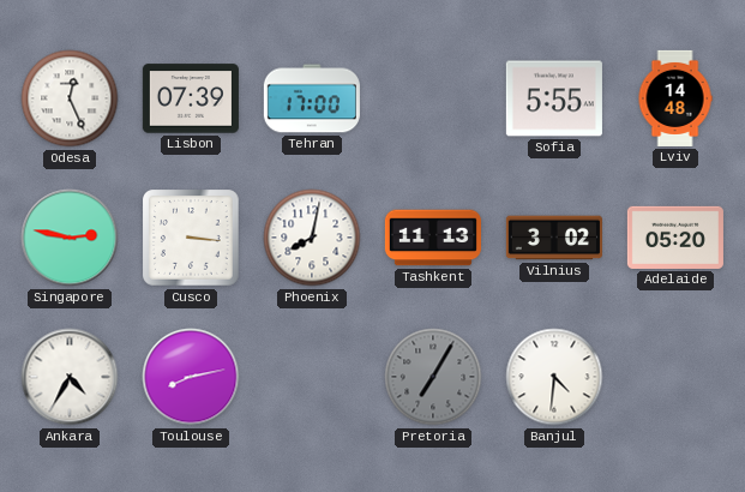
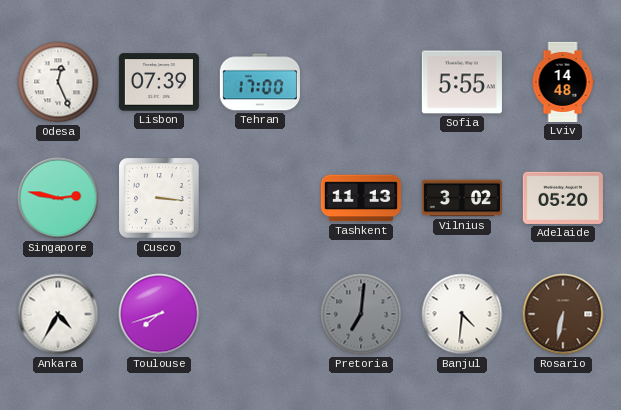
Phoenix: 8:02 -> none (312, 238)
Toulouse: 8:13 -> 7:42 (159, 314)
Pretoria: 7:05 -> 7:01 (361, 314)
Rosario: none -> 6:32 (563, 314)
